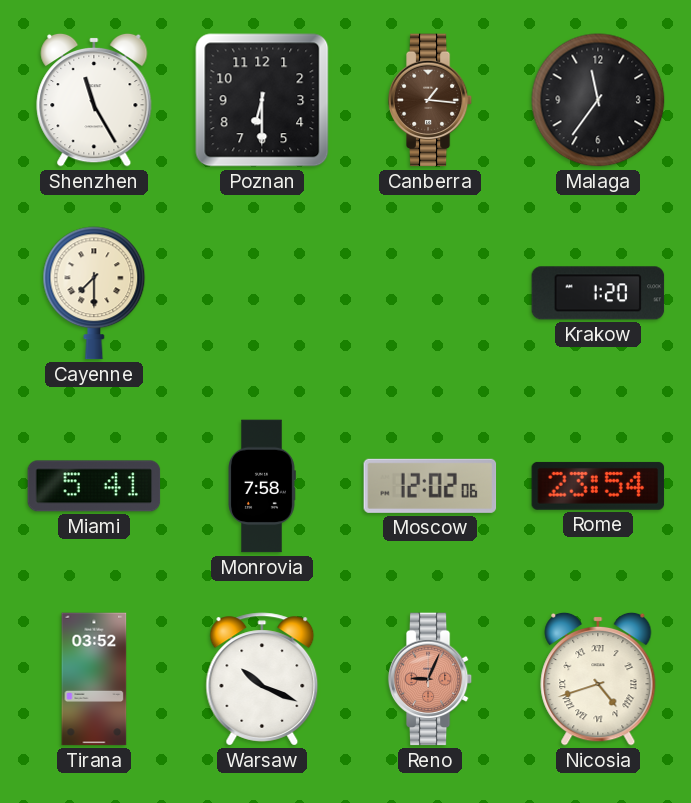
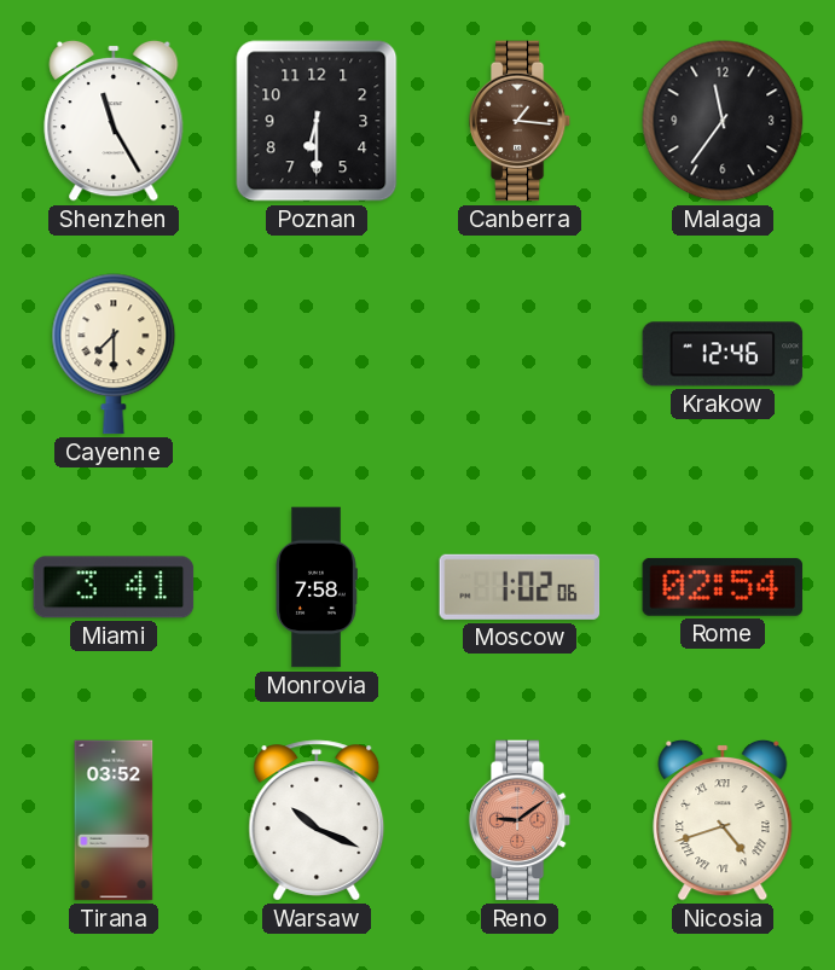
Krakow: 1:20 -> 12:46 (723, 354)
Miami: 5:41 -> 3:41 (114, 587)
Moscow: 12:02 -> 1:02 (520, 587)
Rome: 23:54 -> 02:54 (723, 587)
Reno: 9:04 -> 9:09 (520, 820)
